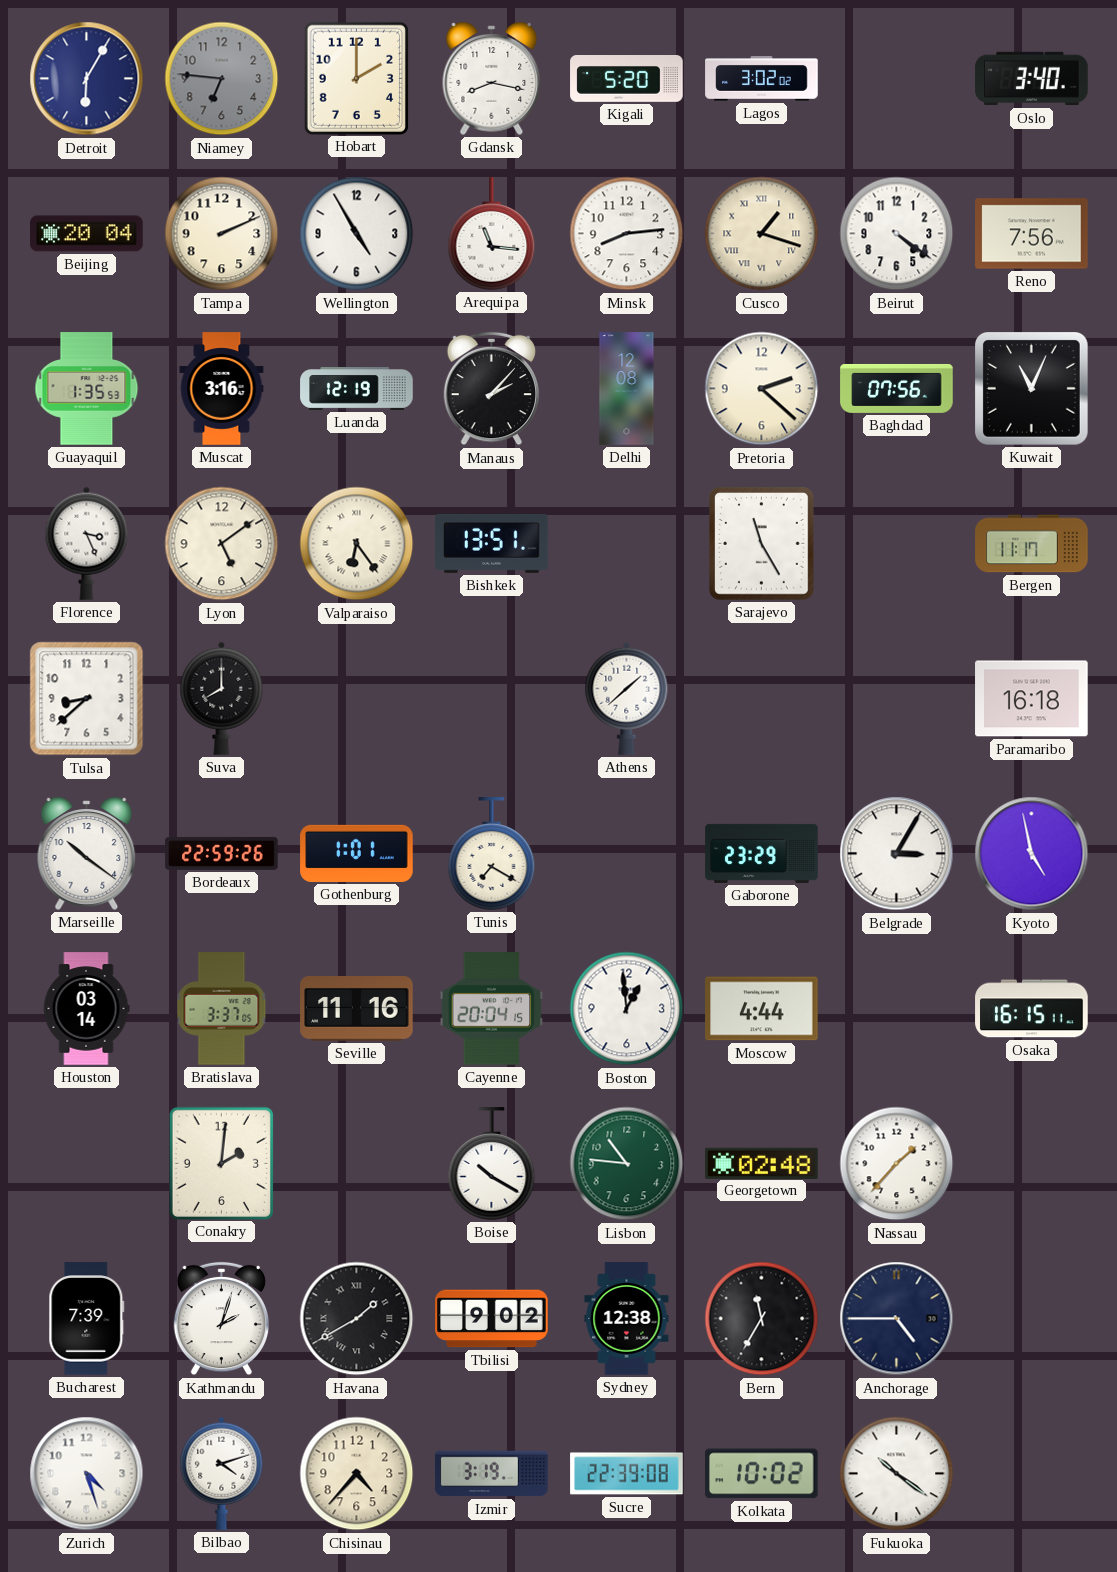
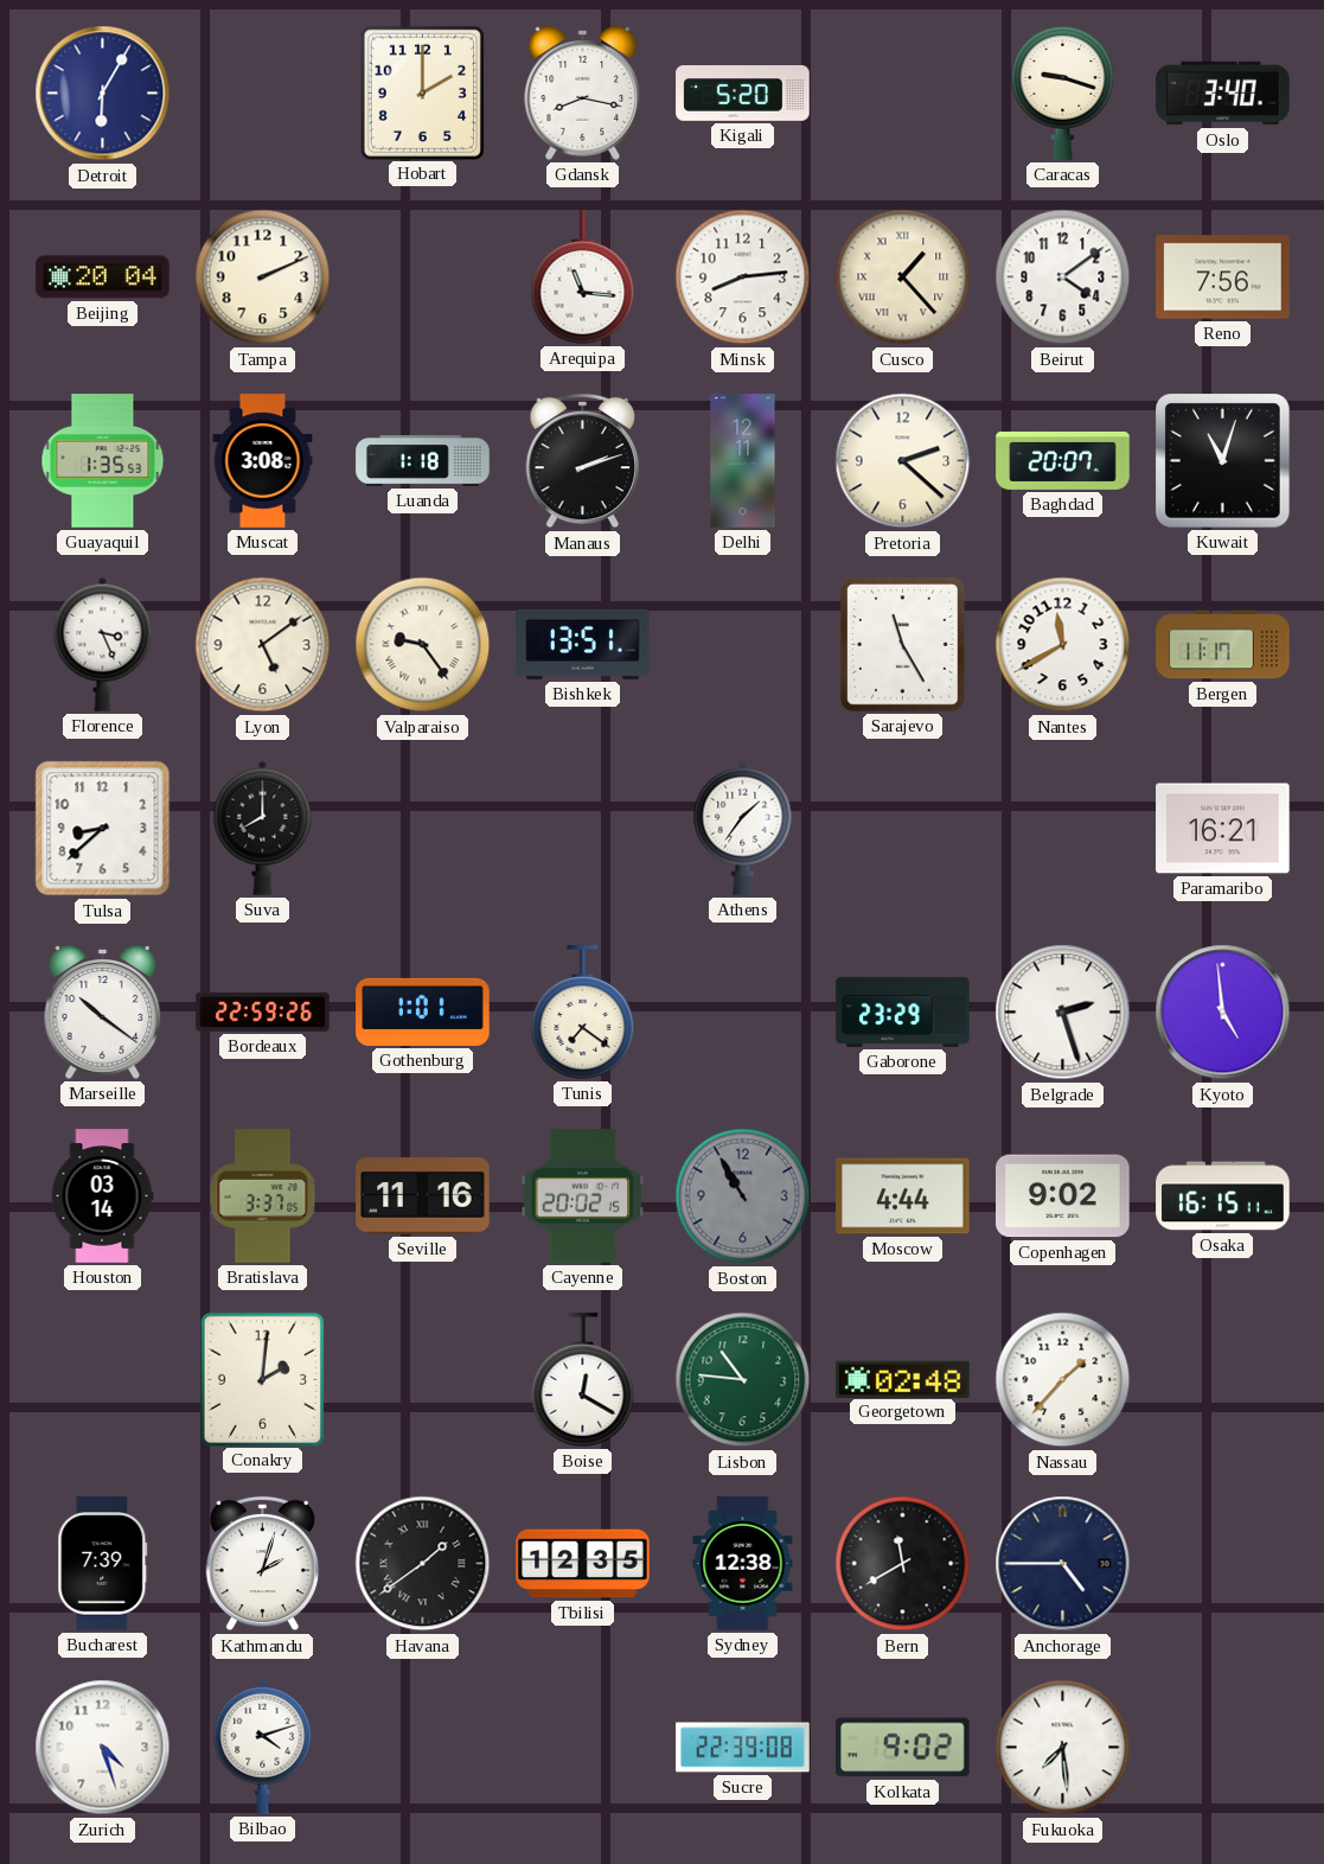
Niamey: 6:46 -> none (222, 79)
Lagos: 3:02 -> none (762, 79)
Caracas: none -> 9:18 (1063, 94)
Wellington: 4:55 -> none (357, 234)
Cusco: 1:18 -> 1:23 (903, 277)
Beirut: 4:21 -> 4:09 (1063, 277)
Muscat: 3:16 -> 3:08 (263, 461)
Luanda: 12:19 -> 1:18 (423, 461)
Manaus: 2:07 -> 2:12 (583, 461)
Delhi: 12:08 -> 12:11 (743, 461)
Baghdad: 07:56 -> 20:07 (1063, 460)
Kuwait: 11:04 -> 11:03 (1223, 461)
Valparaiso: 6:24 -> 9:24 (423, 645)
Nantes: none -> 11:40 (1063, 645)
Athens: 1:38 -> 1:36 (743, 828)
Paramaribo: 16:18 -> 16:21 (1223, 829)
Tunis: 7:20 -> 7:21 (583, 1013)
Belgrade: 3:05 -> 2:27 (1063, 1013)
Kyoto: 4:58 -> 4:59 (1223, 1013)
Cayenne: 20:04 -> 20:02 (583, 1196)
Boston: 12:59 -> 10:55 (743, 1196)
Boston dial: white -> grey (743, 1196)
Copenhagen: none -> 9:02 (1063, 1196)
Boise: 10:20 -> 12:20 (583, 1380)
Havana: 1:40 -> 1:39 (423, 1564)
Tbilisi: 9:02 -> 12:35 (583, 1564)
Bern: 11:35 -> 11:40 (903, 1564)
Chisinau: 4:37 -> none (357, 1474)
Izmir: 3:19 -> none (492, 1474)
Kolkata: 10:02 -> 9:02 (903, 1748)
Fukuoka: 10:21 -> 7:29 (1063, 1748)
